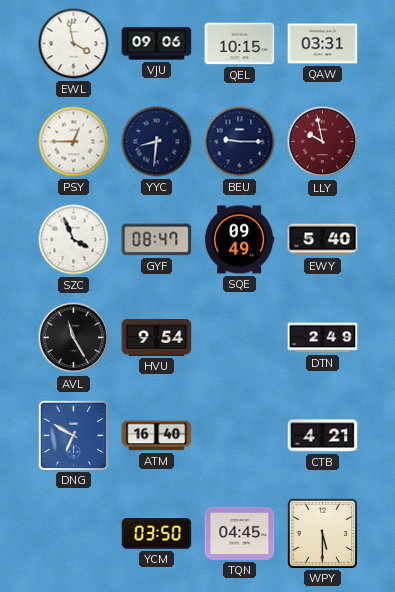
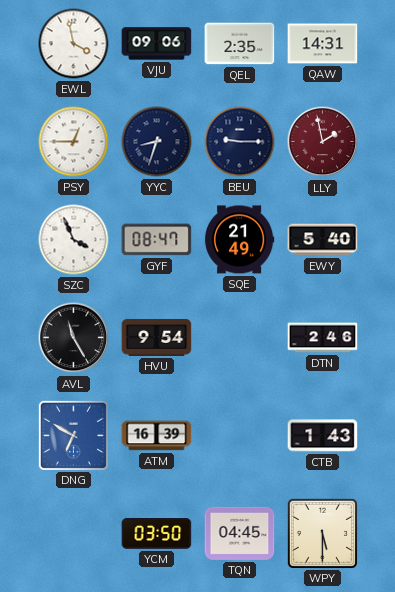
QEL: 10:15 -> 2:35 (240, 44)
QAW: 03:31 -> 14:31 (323, 44)
YYC: 8:31 -> 8:33 (157, 142)
LLY: 9:58 -> 1:58 (323, 142)
SQE: 09:49 -> 21:49 (239, 240)
DTN: 2:49 -> 2:46 (323, 338)
ATM: 16:40 -> 16:39 (157, 436)
CTB: 4:21 -> 1:43 (323, 436)
